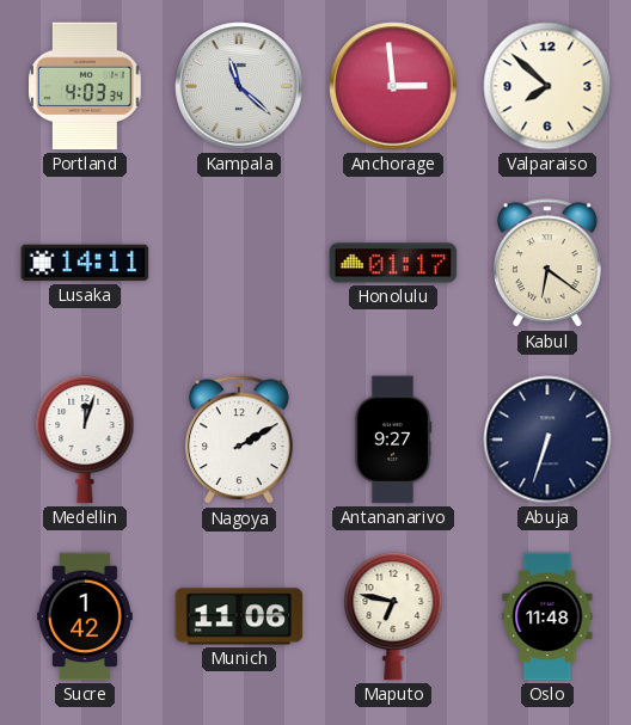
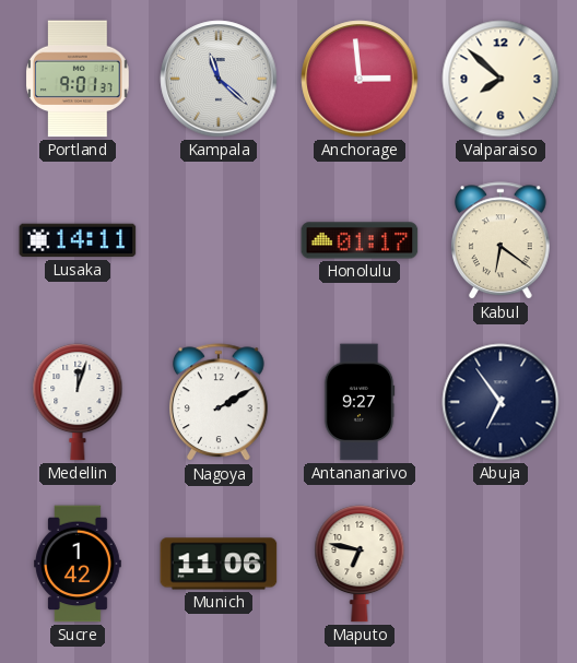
Portland: 4:03 -> 9:01 (78, 79)
Abuja: 6:33 -> 6:54 (501, 402)
Oslo: 11:48 -> none (547, 616)
